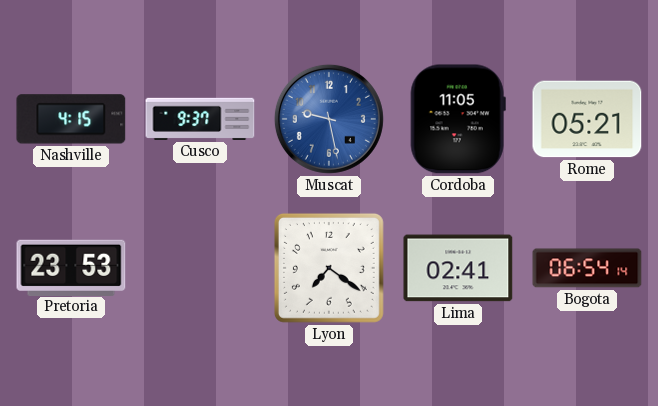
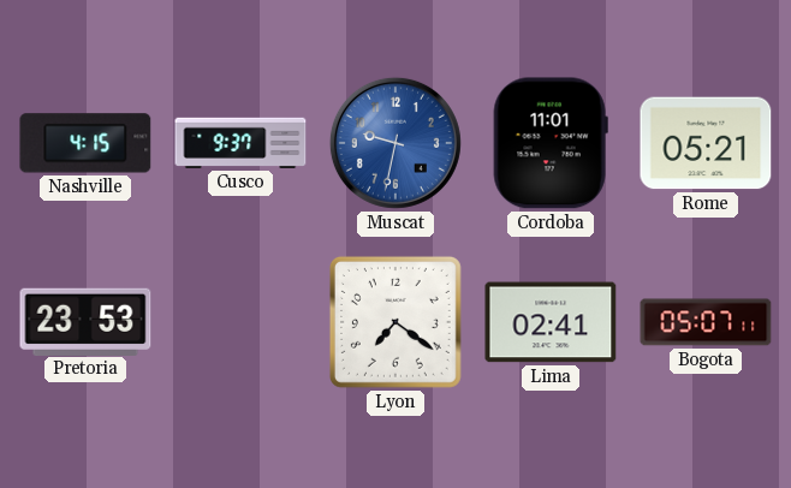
Muscat: 9:28 -> 9:32 (395, 143)
Cordoba: 11:05 -> 11:01 (551, 143)
Bogota: 06:54 -> 05:07 (706, 322)
